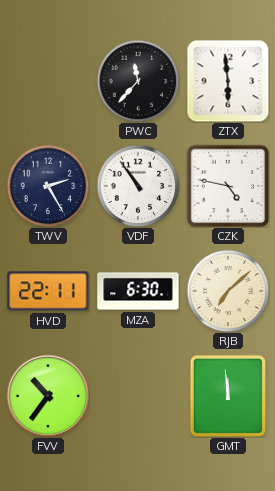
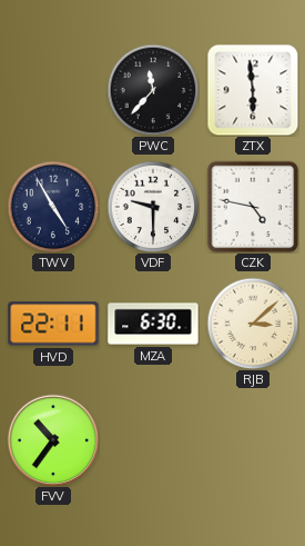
TWV: 2:25 -> 4:55 (53, 207)
VDF: 10:54 -> 9:30 (153, 207)
RJB: 7:08 -> 3:08 (253, 324)
GMT: 11:59 -> none (228, 396)
